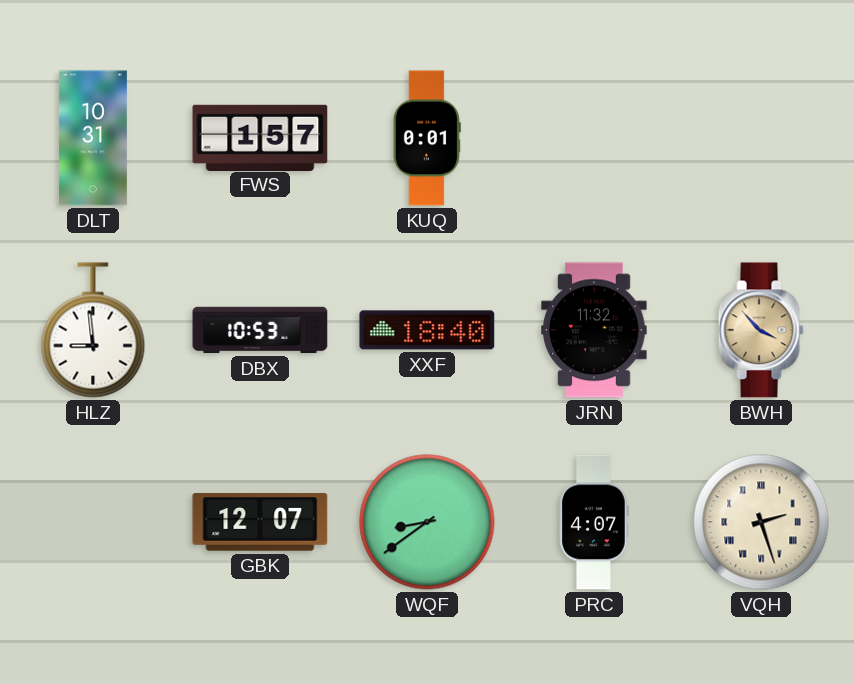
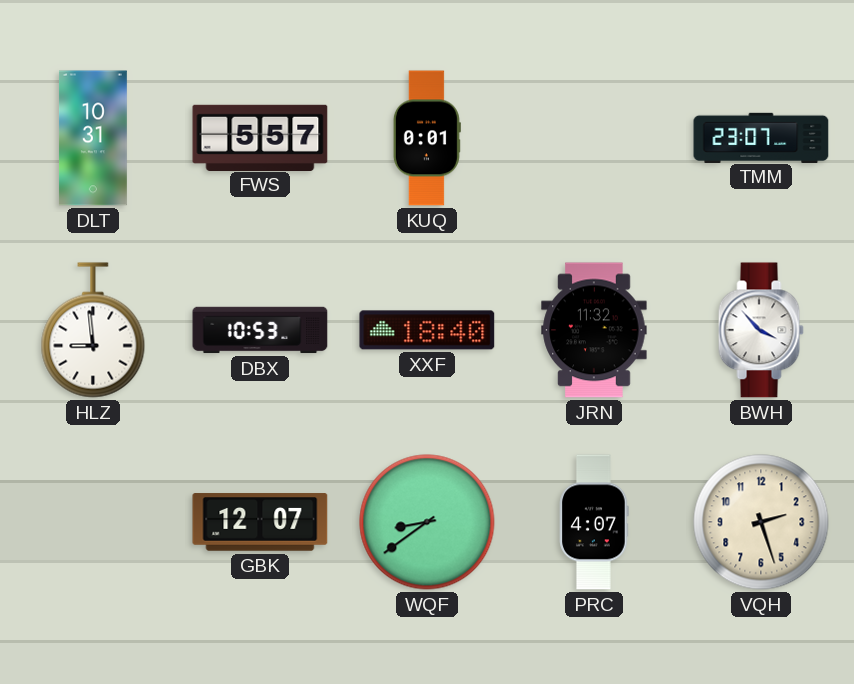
FWS: 1:57 -> 5:57 (260, 137)
TMM: none -> 23:07 (761, 137)
BWH dial: champagne -> white (761, 330)
VQH numerals: Roman -> Arabic (761, 522)
